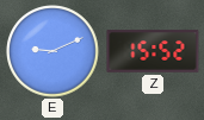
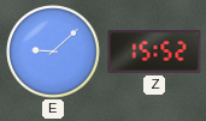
E: 9:11 -> 9:08 (53, 52)
